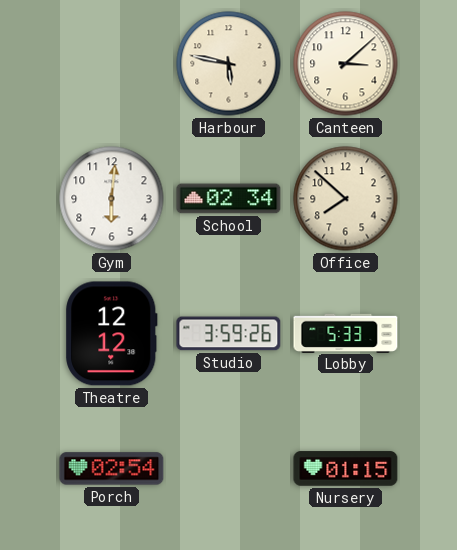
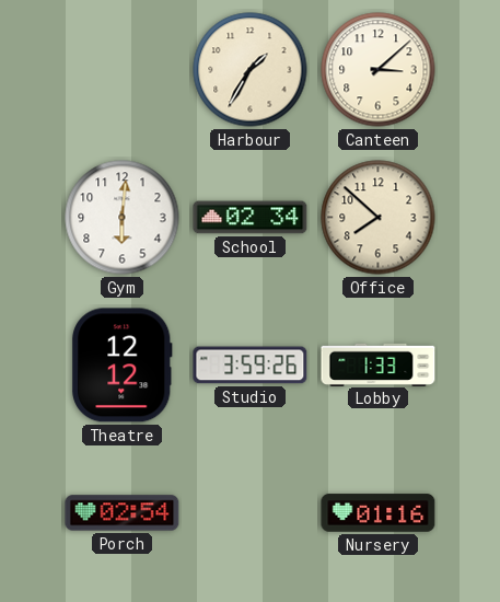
Harbour: 5:47 -> 1:35 (251, 70)
Lobby: 5:33 -> 1:33 (379, 364)
Nursery: 01:15 -> 01:16 (379, 513)
